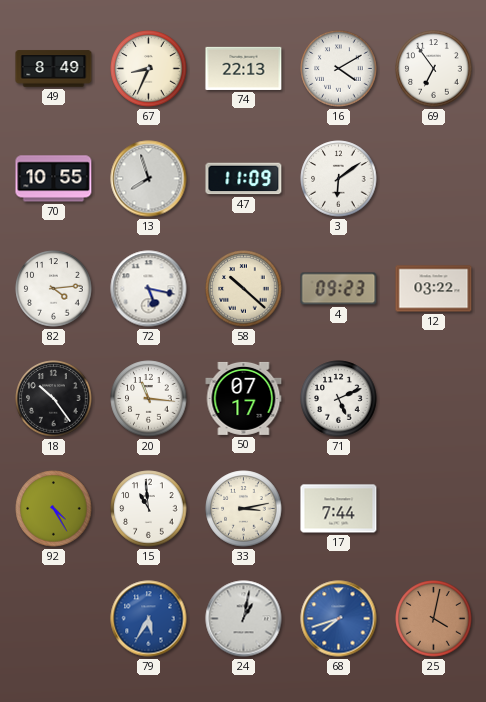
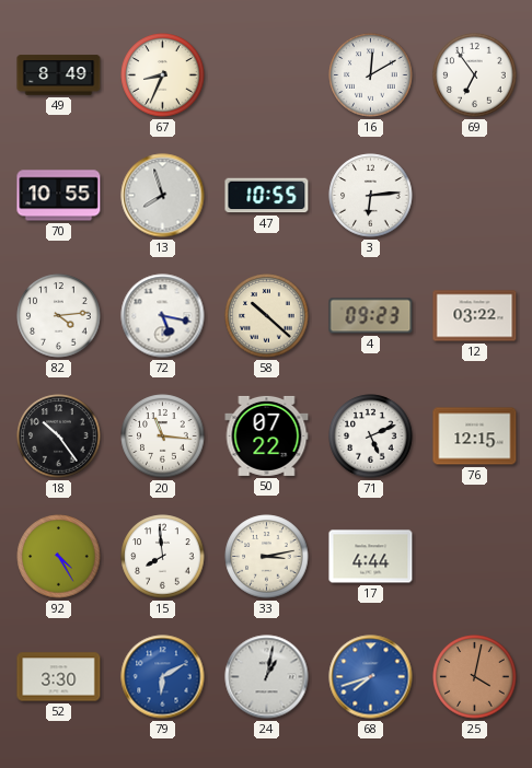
74: 22:13 -> none (244, 68)
16: 4:10 -> 12:10 (371, 75)
47: 11:09 -> 10:55 (267, 196)
3: 6:09 -> 6:14 (371, 196)
50: 07:17 -> 07:22 (267, 435)
76: none -> 12:15 (475, 437)
15: 10:59 -> 7:59 (163, 557)
17: 7:44 -> 4:44 (371, 557)
52: none -> 3:30 (59, 677)
79: 5:35 -> 6:10 (163, 677)
